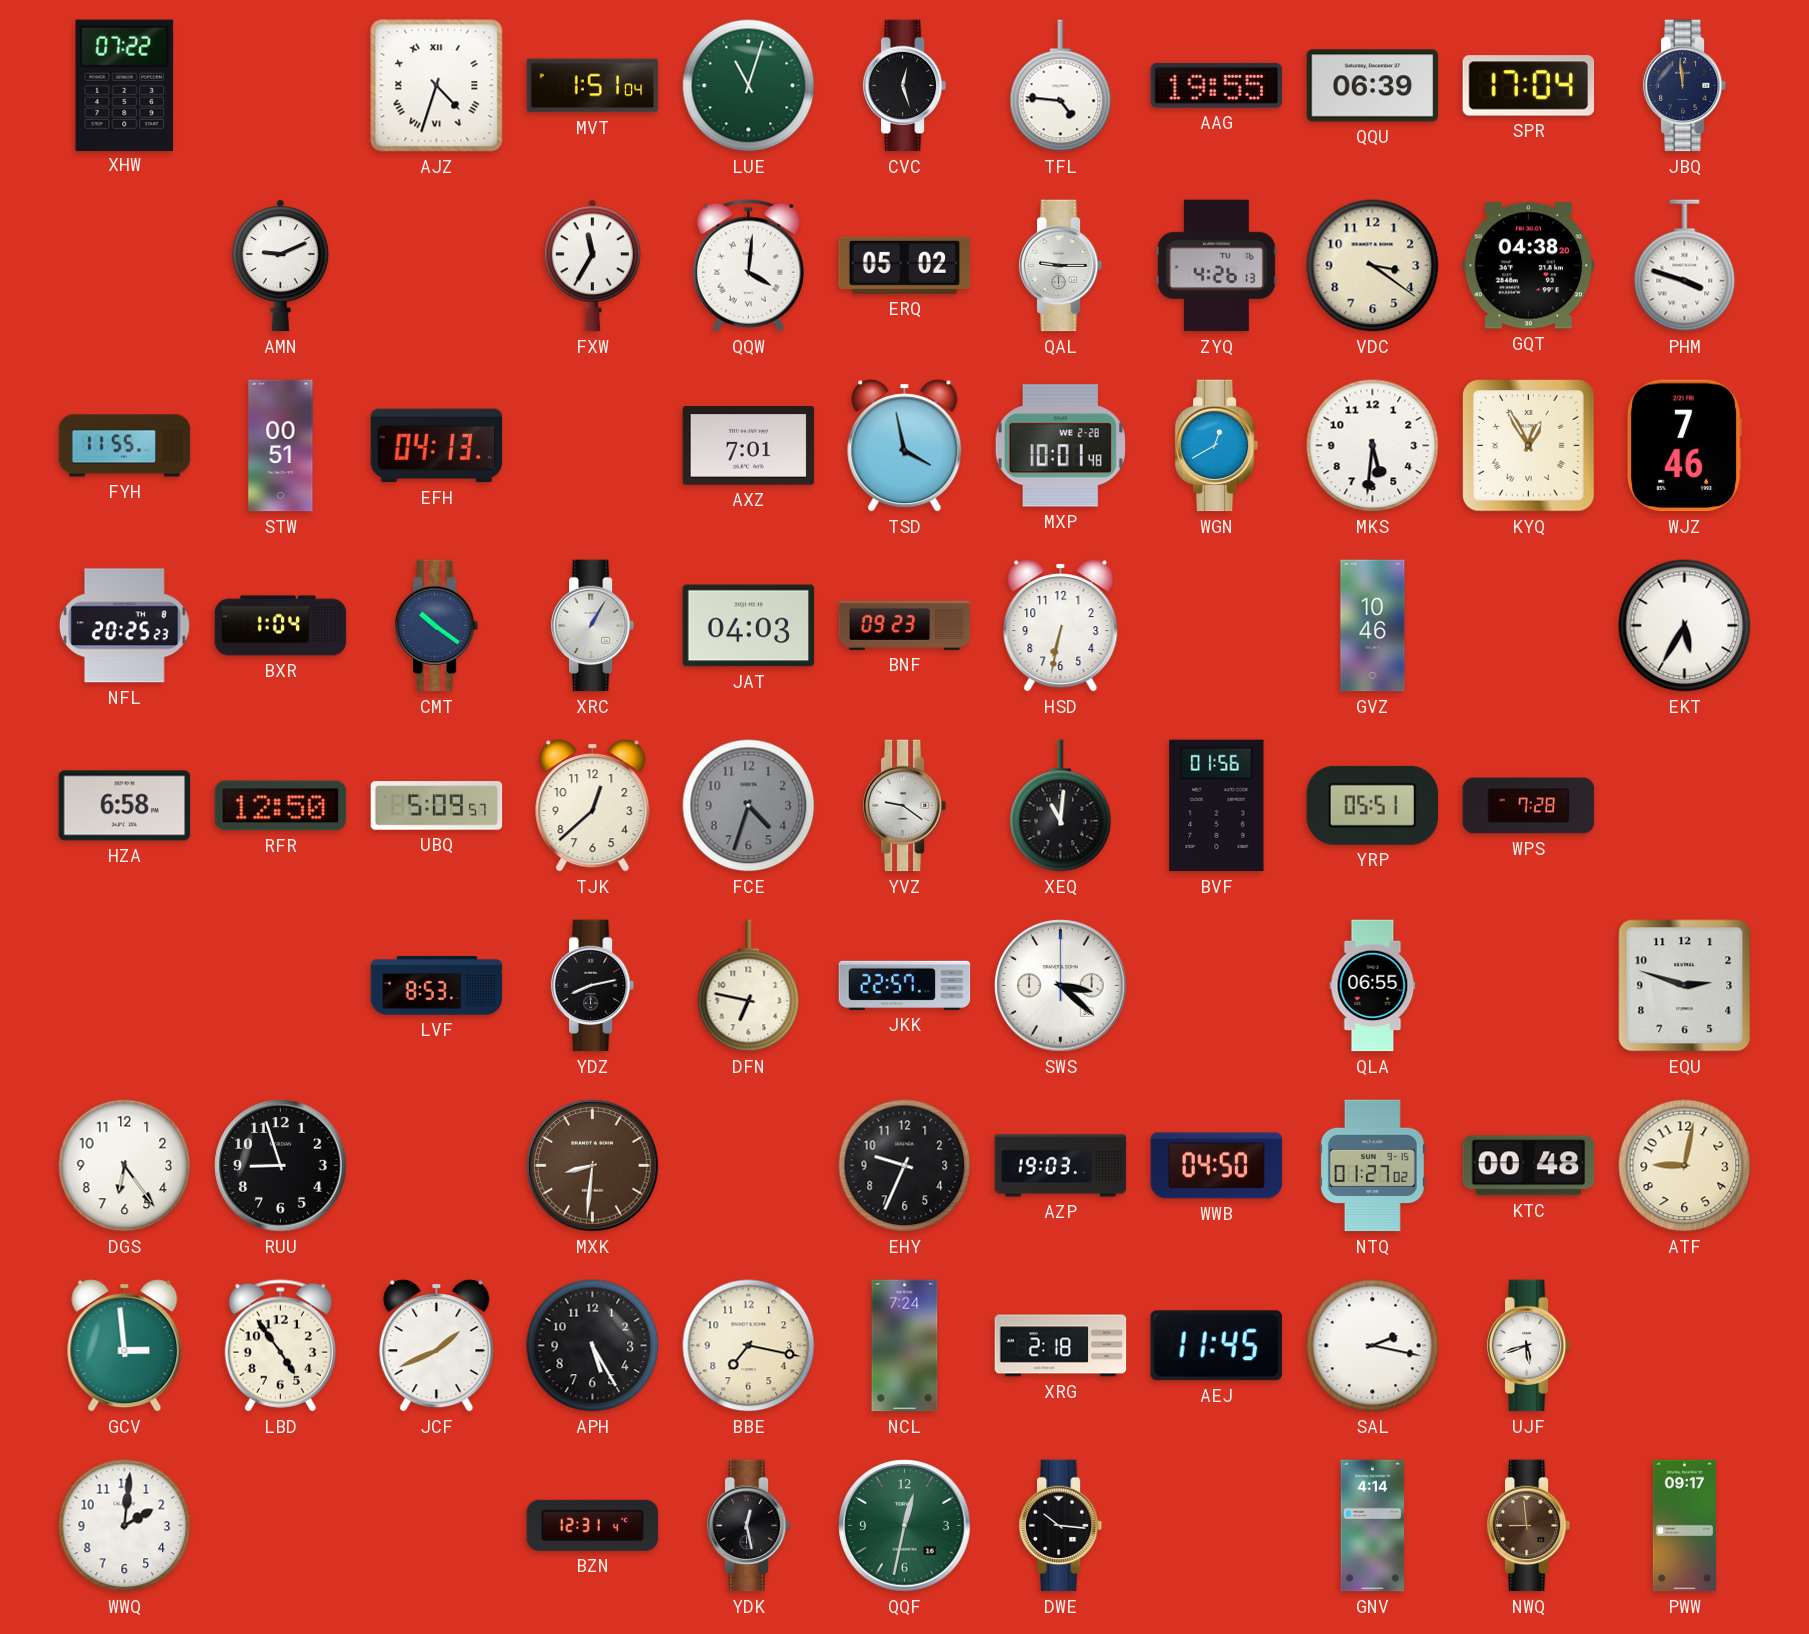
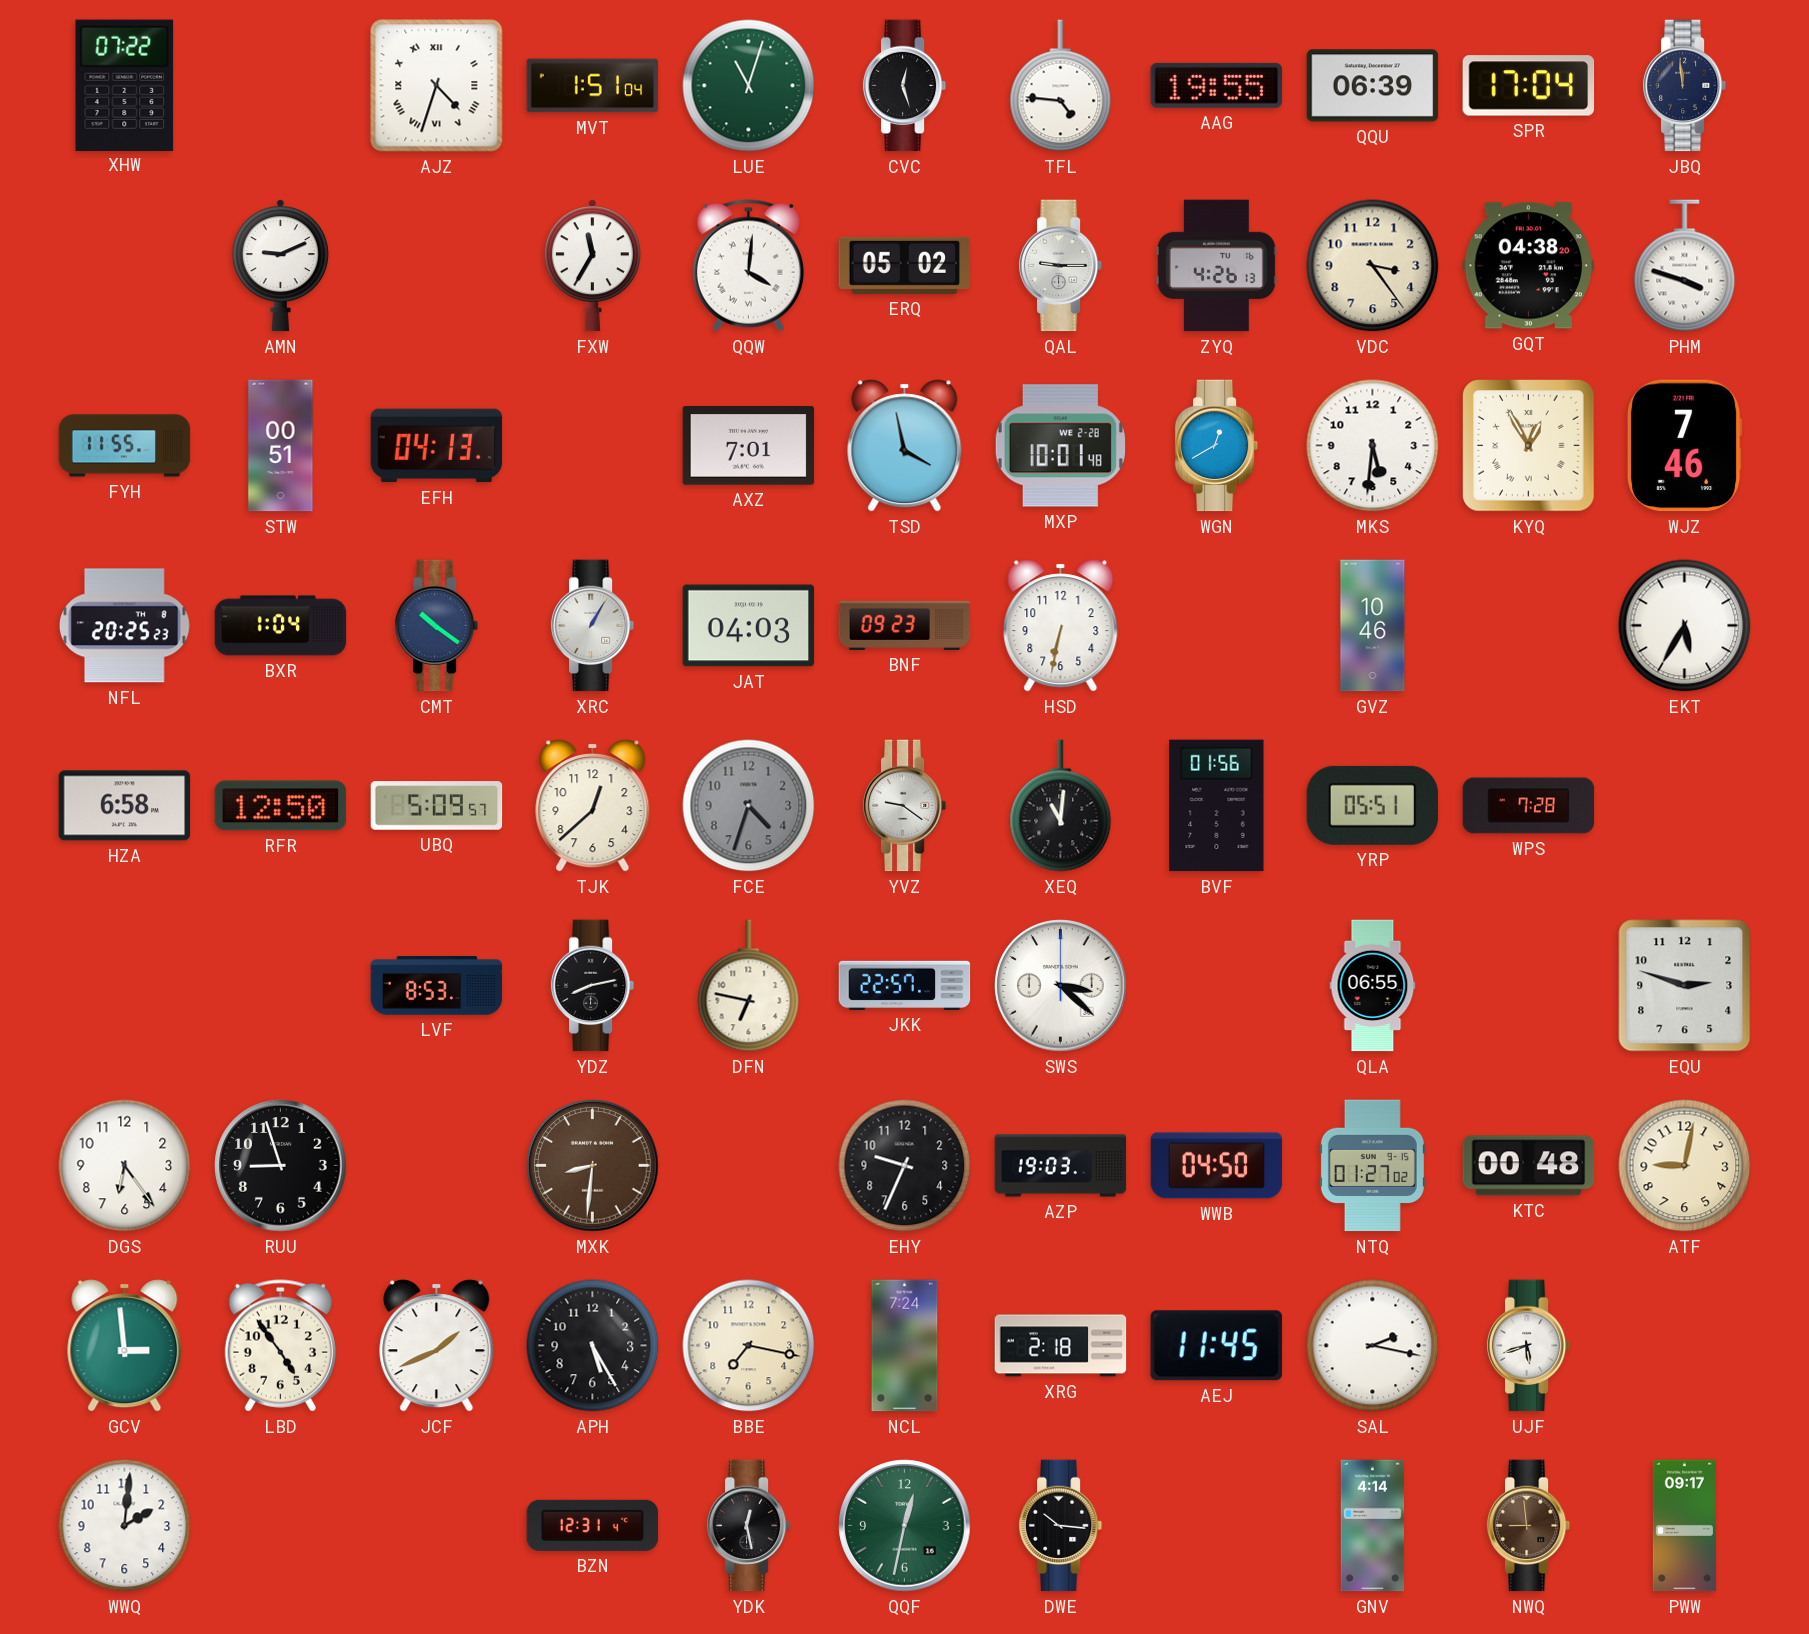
VDC: 3:21 -> 3:24 (1373, 266)
